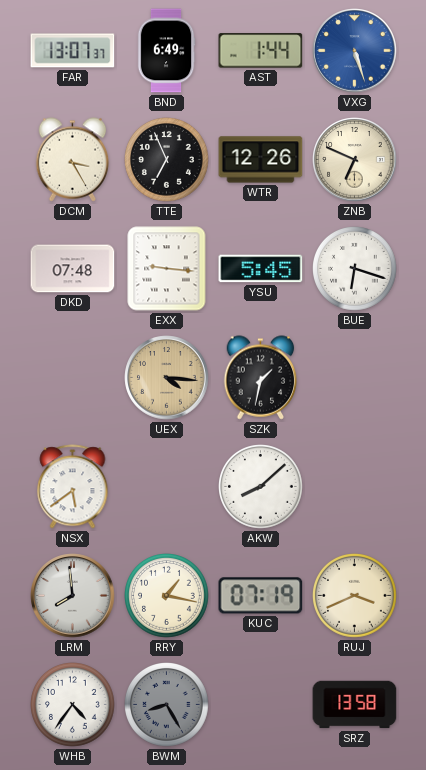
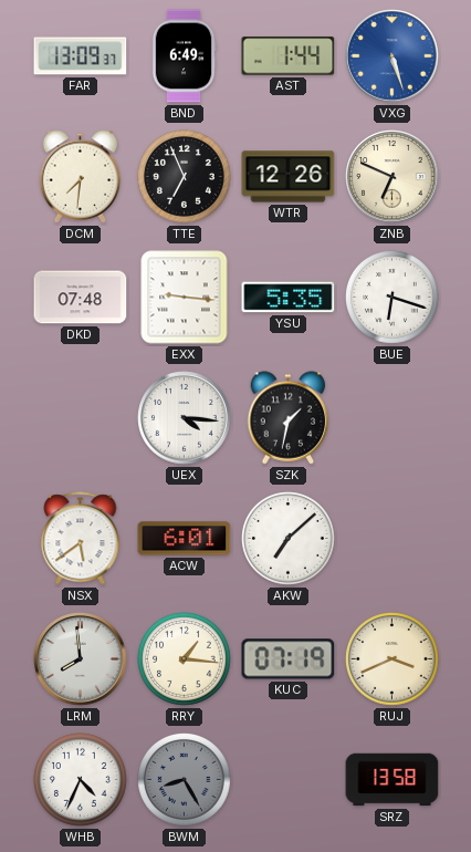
FAR: 13:07 -> 13:09 (81, 56)
DCM: 3:25 -> 7:31 (81, 177)
YSU: 5:45 -> 5:35 (289, 298)
UEX dial: champagne -> white (185, 418)
ACW: none -> 6:01 (185, 539)
AKW: 8:08 -> 7:08 (289, 539)
RRY: 1:17 -> 1:16 (185, 659)
WHB: 4:36 -> 4:34 (81, 780)
